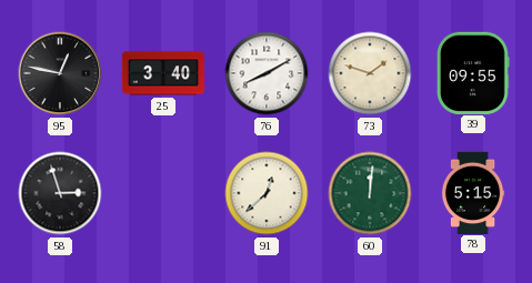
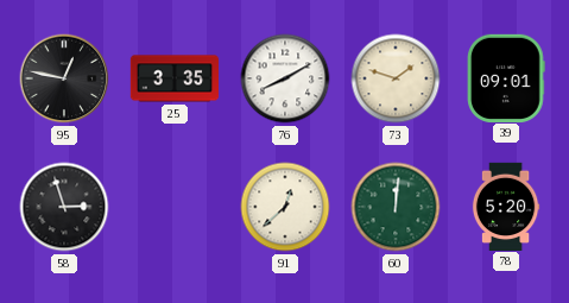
25: 3:40 -> 3:35 (173, 78)
39: 09:55 -> 09:01 (507, 77)
78: 5:15 -> 5:20 (506, 206)
